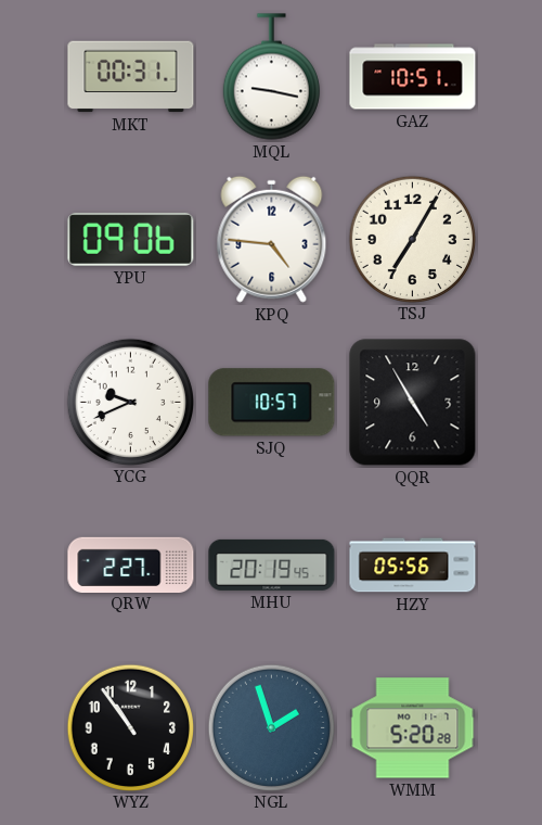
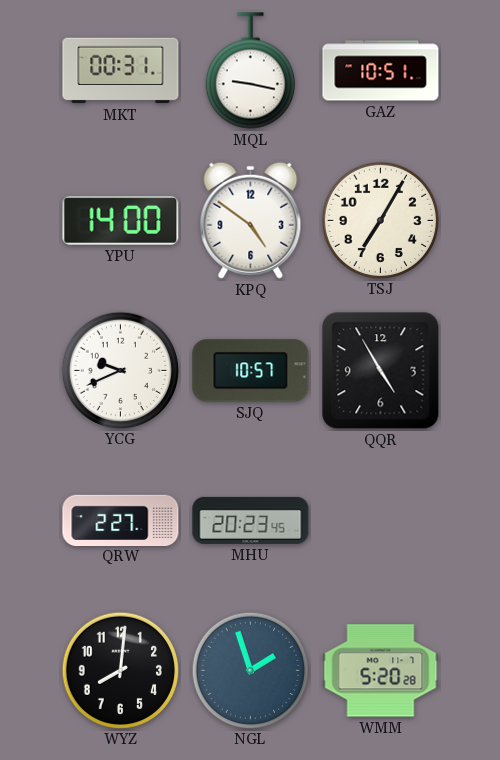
YPU: 09:06 -> 14:00 (121, 220)
KPQ: 4:46 -> 4:51 (251, 220)
MHU: 20:19 -> 20:23 (251, 520)
HZY: 05:56 -> none (413, 566)
WYZ: 10:54 -> 8:01 (120, 670)
